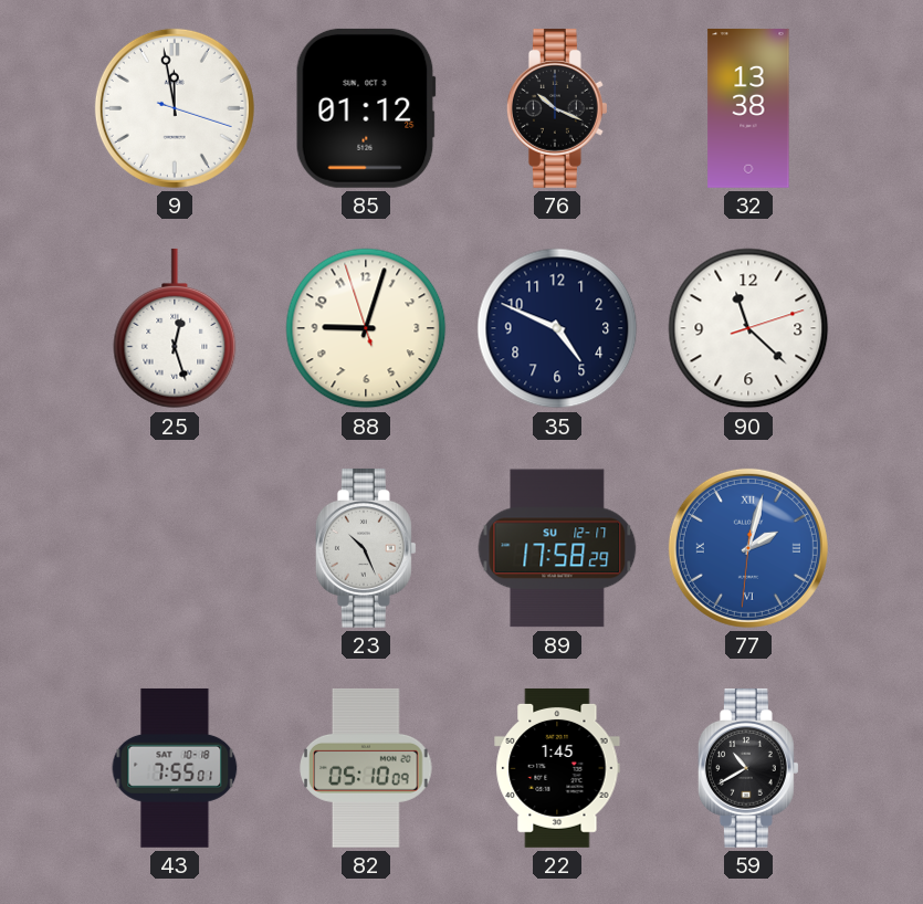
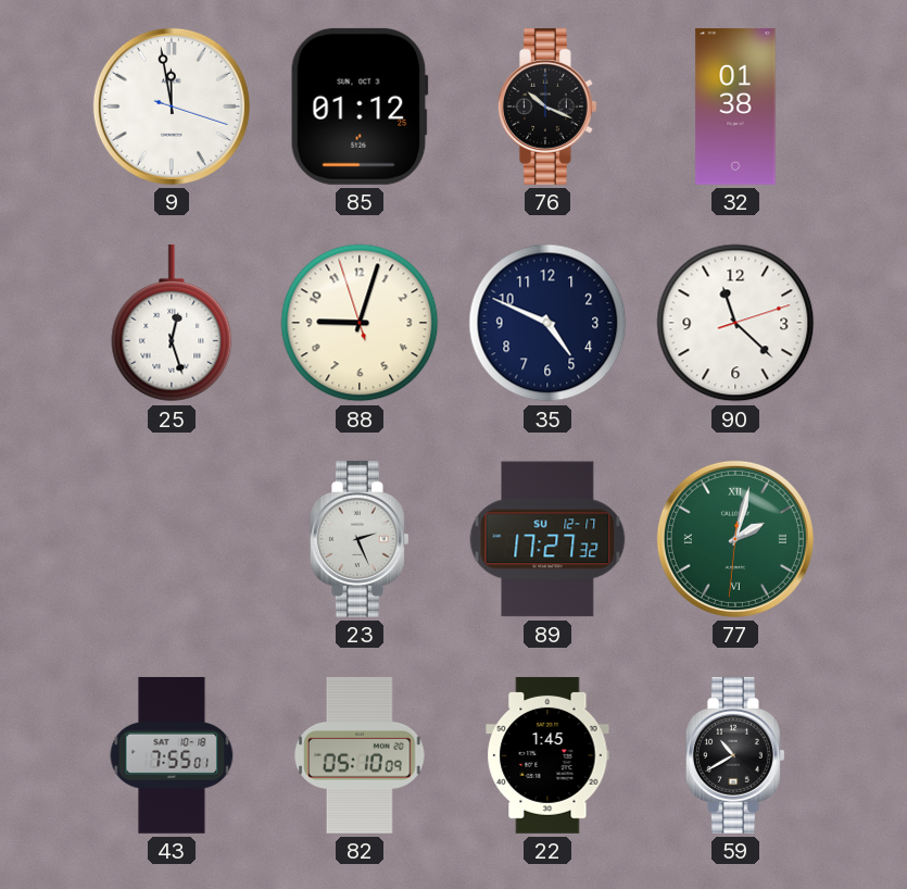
32: 13:38 -> 01:38 (735, 107)
23: 10:26 -> 2:26 (360, 539)
89: 17:58 -> 17:27 (547, 539)
77 dial: blue -> green (735, 539)
